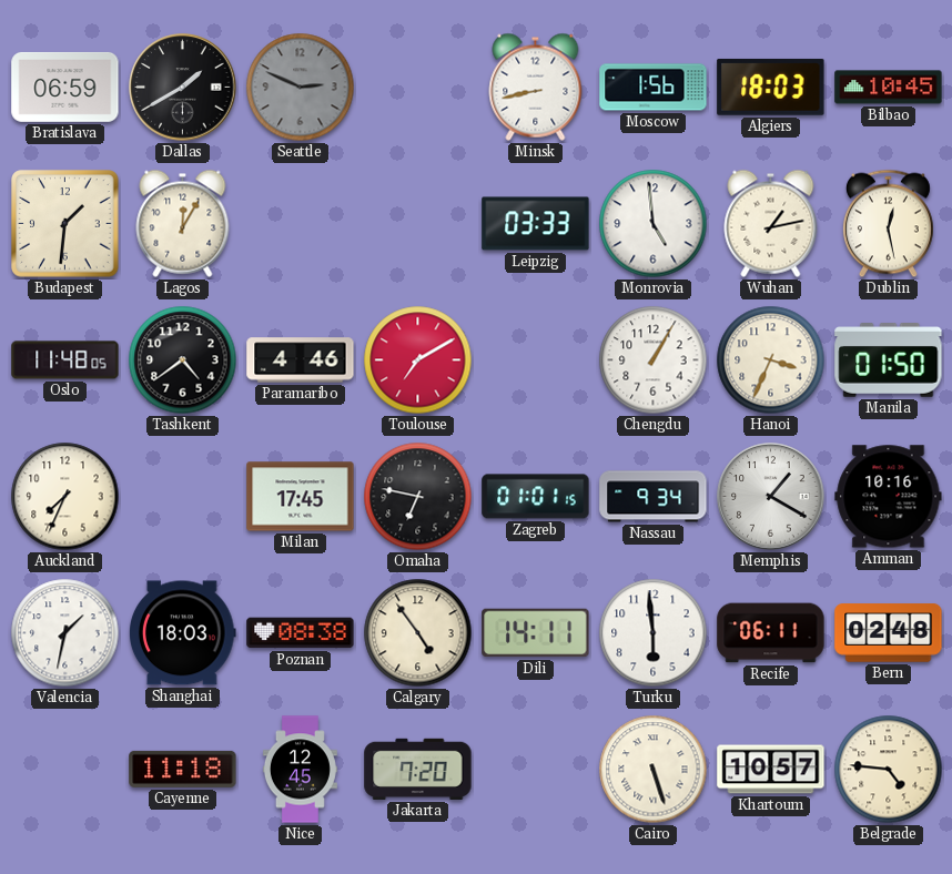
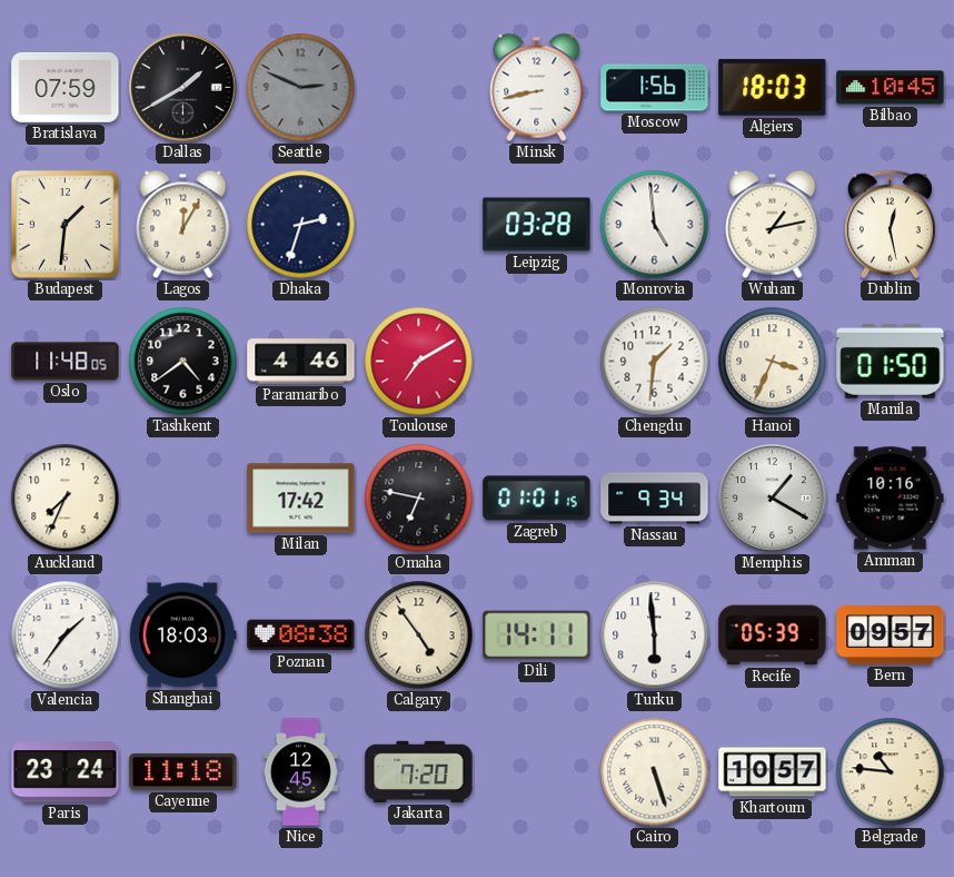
Bratislava: 06:59 -> 07:59 (66, 87)
Dhaka: none -> 2:33 (301, 225)
Leipzig: 03:33 -> 03:28 (537, 225)
Chengdu: 1:05 -> 1:31 (655, 362)
Milan: 17:45 -> 17:42 (301, 499)
Valencia: 1:32 -> 1:36 (66, 635)
Recife: 06:11 -> 05:39 (773, 635)
Bern: 02:48 -> 09:57 (891, 635)
Paris: none -> 23:24 (66, 772)
Belgrade: 4:46 -> 10:46 (891, 772)
